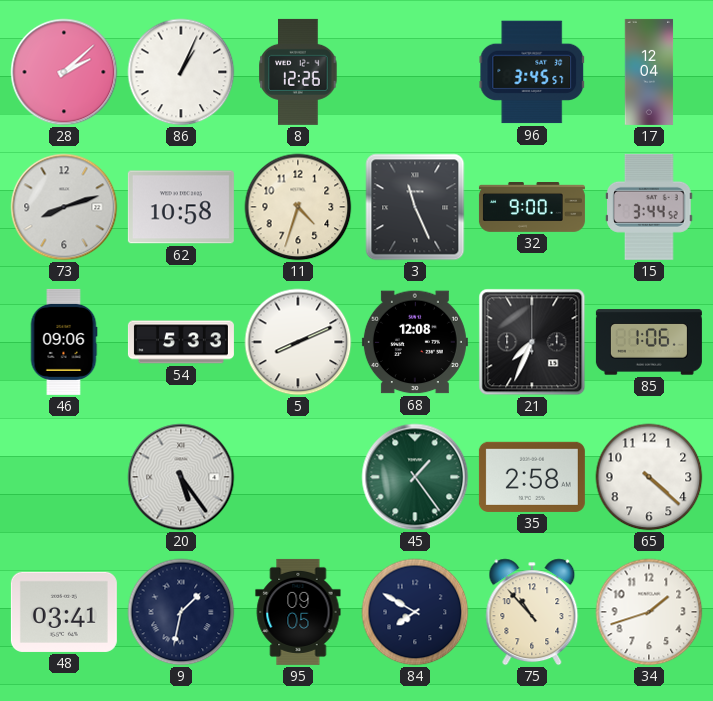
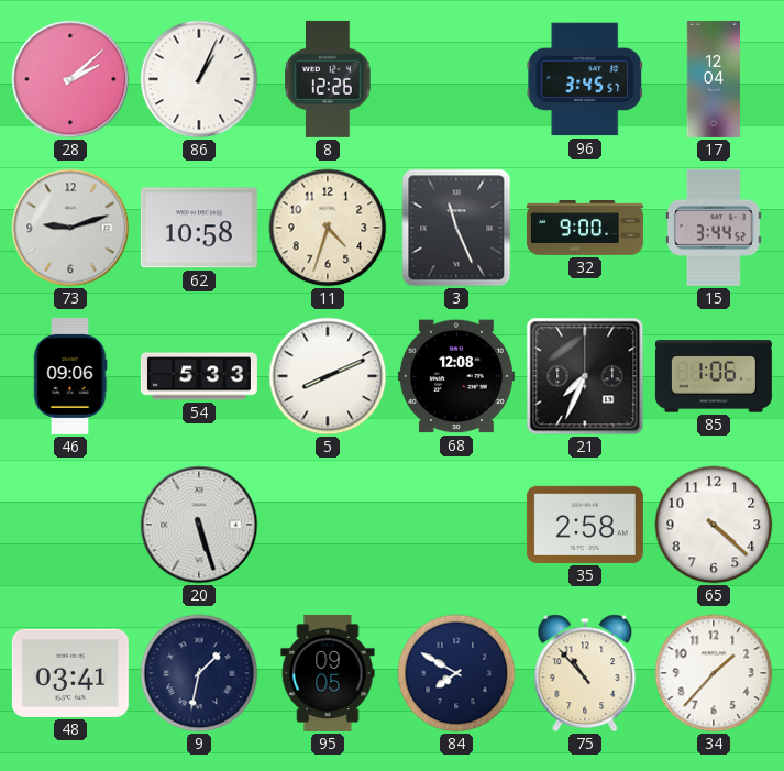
73: 8:12 -> 9:12 (70, 228)
20: 5:24 -> 5:27 (199, 525)
45: 1:24 -> none (415, 477)
34: 1:42 -> 1:37 (714, 673)
